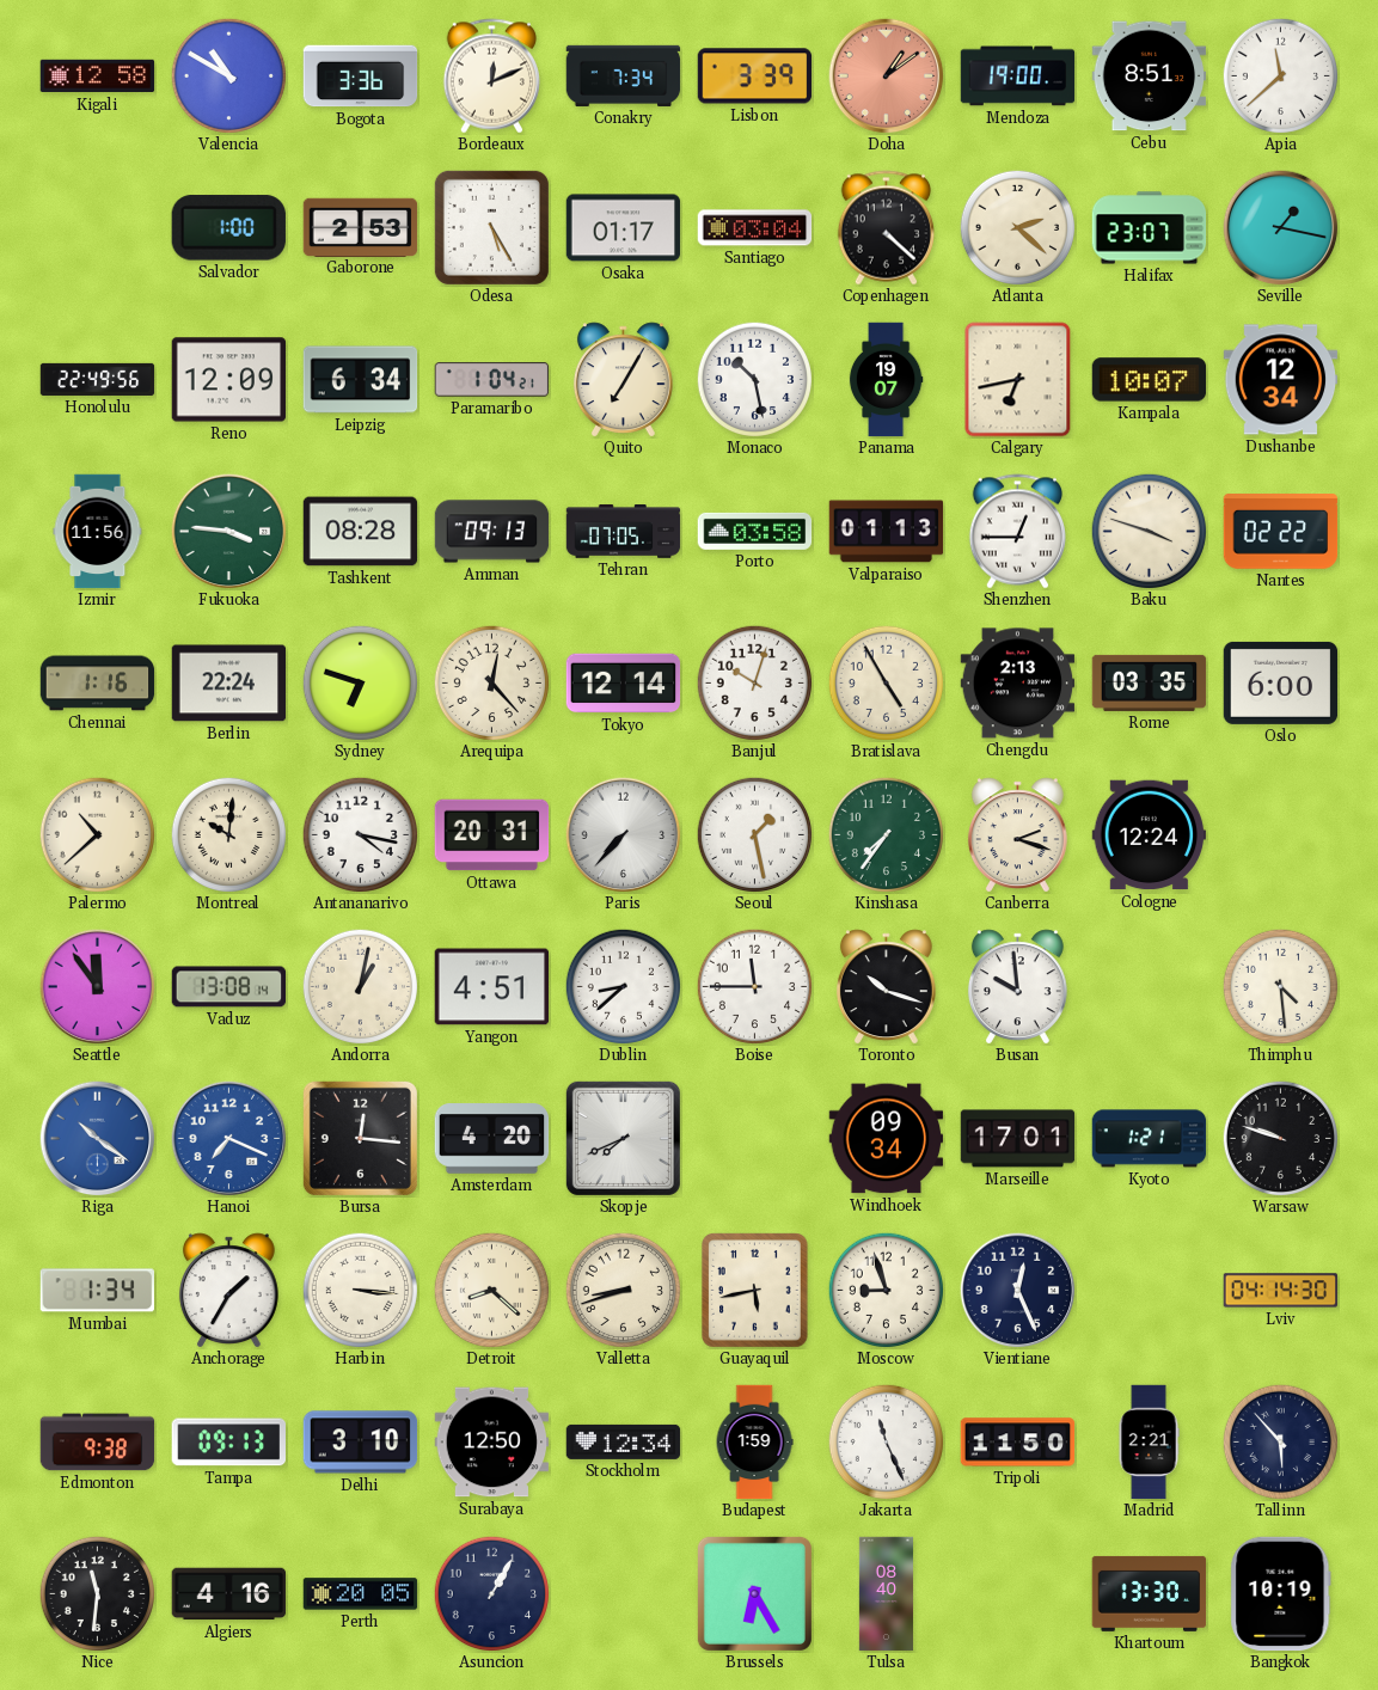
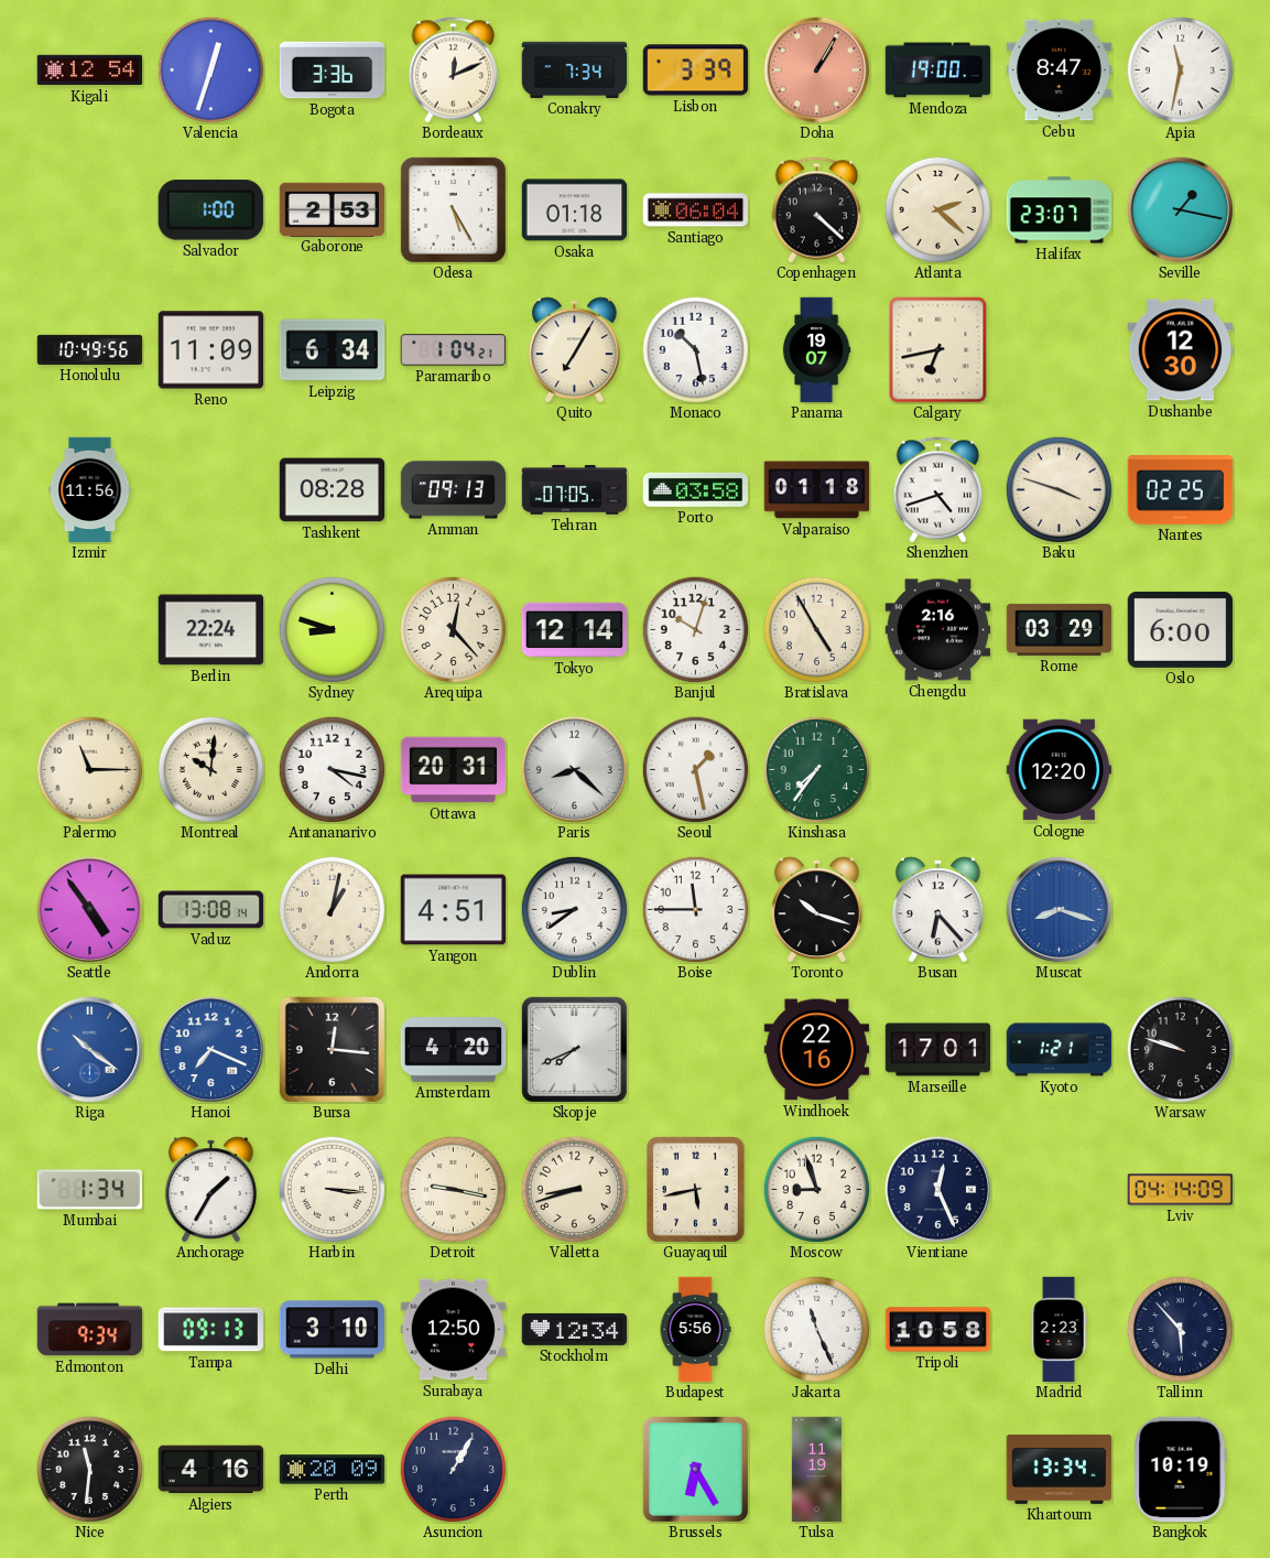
Kigali: 12:58 -> 12:54 (90, 71)
Valencia: 10:50 -> 12:33 (210, 69)
Doha: 1:09 -> 1:05 (817, 71)
Cebu: 8:51 -> 8:47 (1060, 71)
Apia: 11:38 -> 11:32 (1180, 69)
Osaka: 01:17 -> 01:18 (575, 210)
Santiago: 03:04 -> 06:04 (696, 210)
Honolulu: 22:49 -> 10:49 (90, 349)
Reno: 12:09 -> 11:09 (211, 350)
Kampala: 10:07 -> none (1150, 380)
Dushanbe: 12:34 -> 12:30 (1181, 350)
Fukuoka: 3:46 -> none (229, 532)
Valparaiso: 01:13 -> 01:18 (817, 490)
Shenzhen: 12:45 -> 4:42 (937, 490)
Nantes: 02:22 -> 02:25 (1181, 490)
Chennai: 1:16 -> none (98, 684)
Sydney: 6:48 -> 8:48 (332, 629)
Chengdu: 2:13 -> 2:16 (938, 630)
Rome: 03:35 -> 03:29 (1060, 629)
Palermo: 10:38 -> 11:15 (89, 769)
Paris: 7:37 -> 8:22 (575, 770)
Canberra: 2:18 -> none (1017, 834)
Cologne: 12:24 -> 12:20 (1060, 770)
Seattle: 11:54 -> 4:54 (90, 910)
Dublin: 8:38 -> 8:39 (574, 909)
Busan: 9:59 -> 6:23 (937, 909)
Muscat: none -> 8:18 (1060, 910)
Thimphu: 4:29 -> none (1280, 986)
Windhoek: 09:34 -> 22:16 (817, 1050)
Detroit: 8:22 -> 9:17 (453, 1189)
Lviv: 04:14:30 -> 04:14:09 (1181, 1190)
Edmonton: 9:38 -> 9:34 (90, 1330)
Budapest: 1:59 -> 5:56 (695, 1330)
Tripoli: 11:50 -> 10:58 (938, 1330)
Madrid: 2:21 -> 2:23 (1059, 1330)
Perth: 20:05 -> 20:09 (333, 1470)
Tulsa: 08:40 -> 11:19 (816, 1470)
Khartoum: 13:30 -> 13:34 (1060, 1469)
